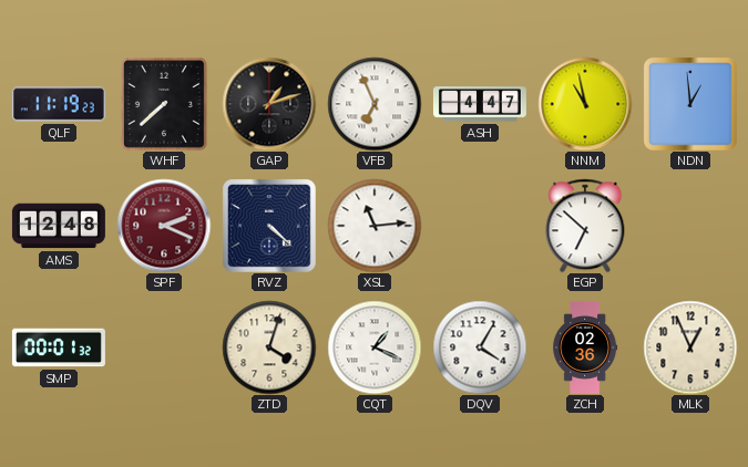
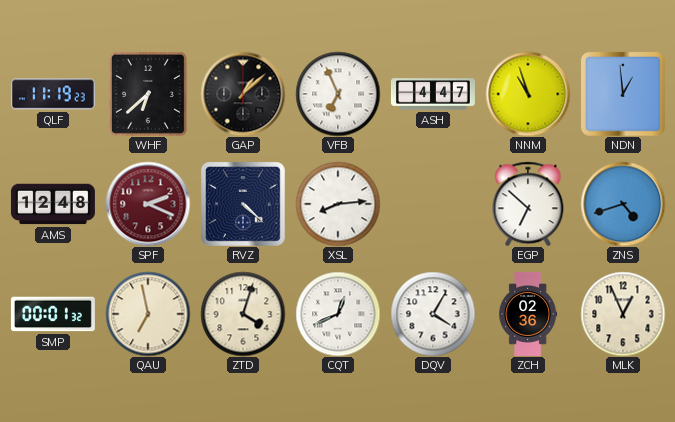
WHF: 7:38 -> 6:38 (148, 94)
GAP: 1:12 -> 1:08 (243, 94)
NNM: 10:58 -> 10:57 (528, 94)
XSL: 11:14 -> 8:14 (338, 204)
ZNS: none -> 4:42 (623, 204)
QAU: none -> 6:58 (148, 314)
CQT: 1:19 -> 12:41 (338, 314)
